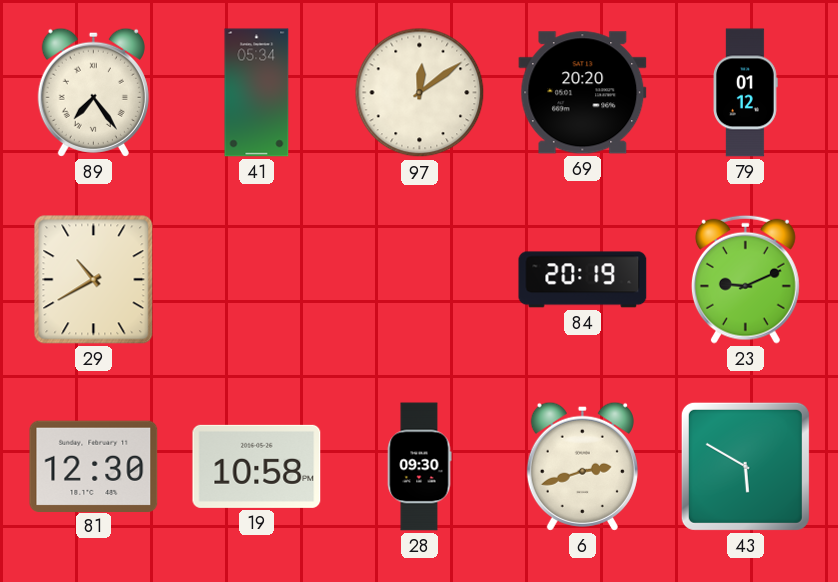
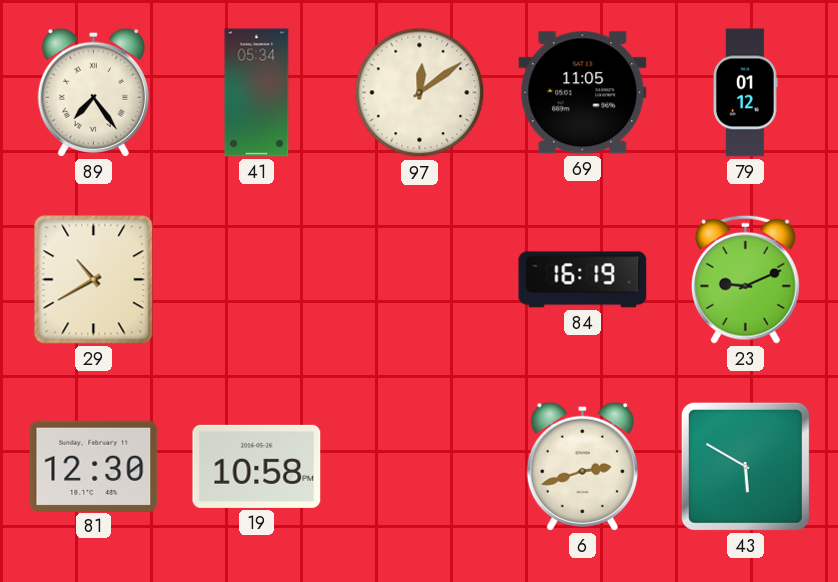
69: 20:20 -> 11:05 (583, 93)
84: 20:19 -> 16:19 (583, 280)
28: 09:30 -> none (419, 467)
